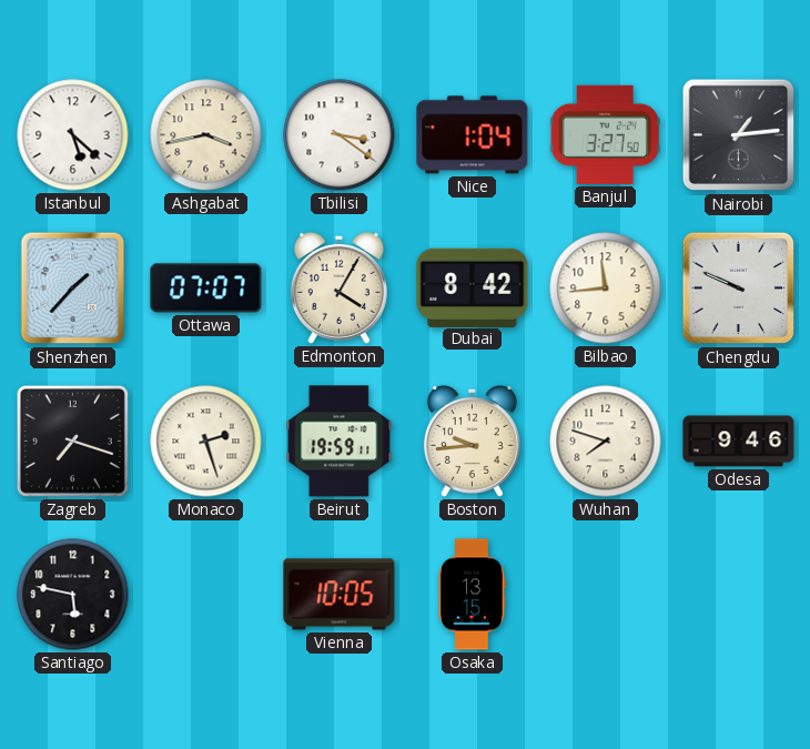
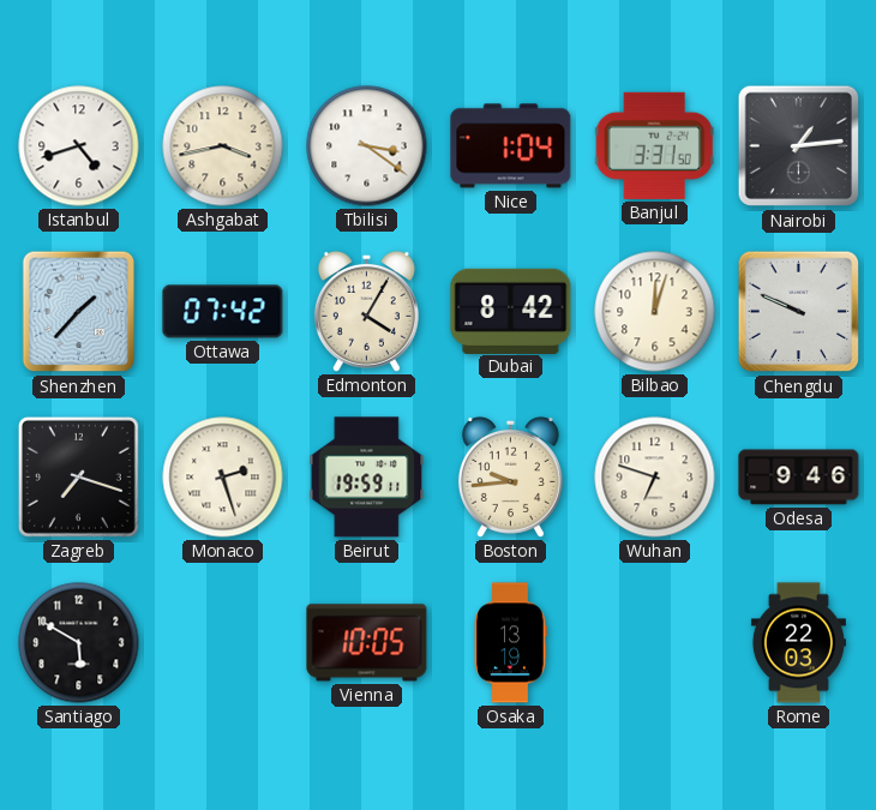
Istanbul: 5:22 -> 4:42 (79, 146)
Banjul: 3:27 -> 3:31 (654, 145)
Ottawa: 07:07 -> 07:42 (223, 312)
Bilbao: 11:44 -> 12:03 (655, 312)
Wuhan: 7:48 -> 6:48 (655, 478)
Santiago: 5:47 -> 5:50 (79, 643)
Osaka: 13:15 -> 13:19 (510, 643)
Rome: none -> 22:03 (798, 643)
